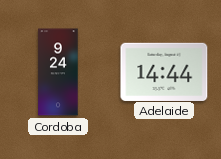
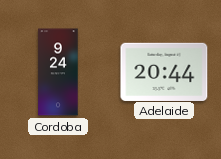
Adelaide: 14:44 -> 20:44 (164, 71)
